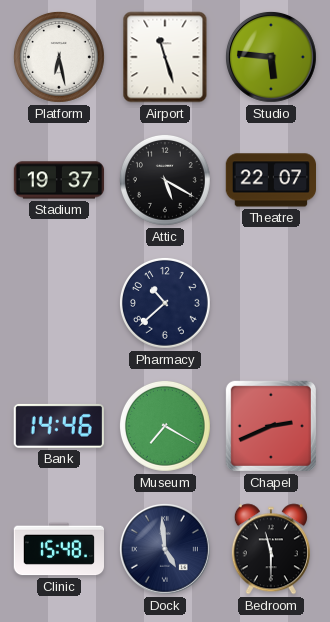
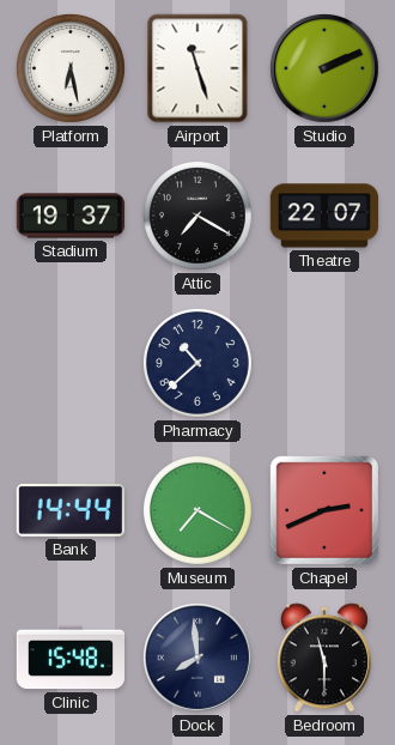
Studio: 5:46 -> 2:11 (324, 68)
Attic: 5:20 -> 7:20 (197, 216)
Bank: 14:46 -> 14:44 (71, 510)
Dock: 4:59 -> 7:59 (197, 658)
